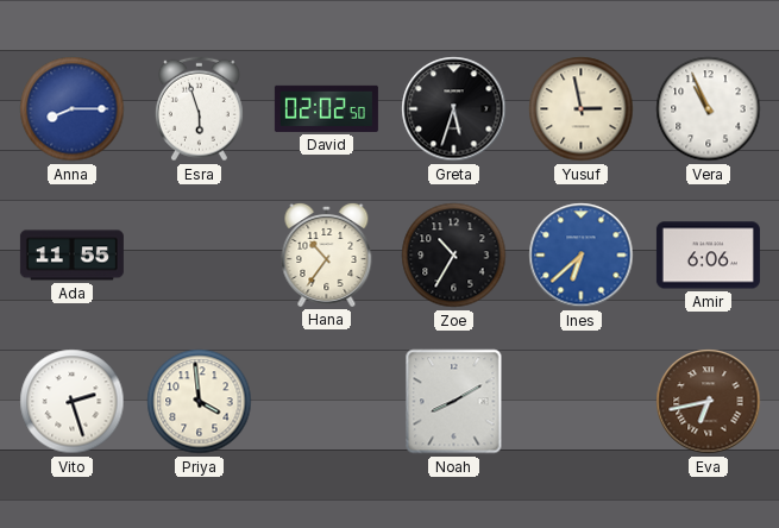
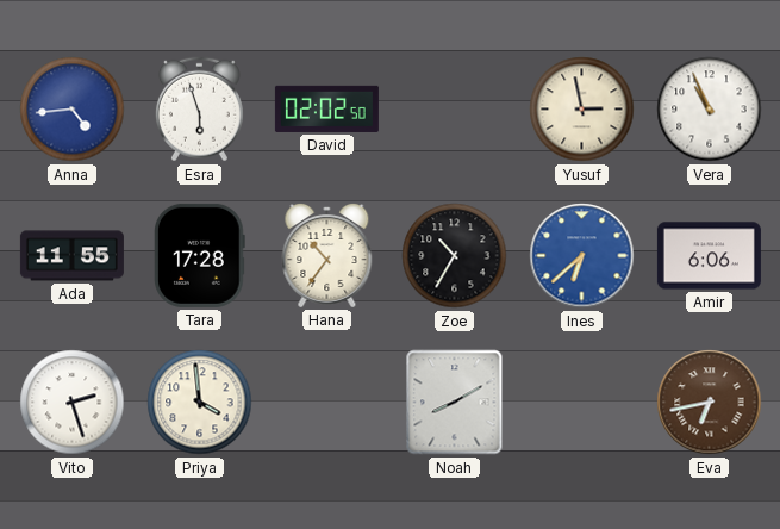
Anna: 8:15 -> 4:44 (73, 110)
Greta: 5:33 -> none (454, 109)
Tara: none -> 17:28 (200, 255)
